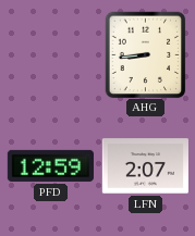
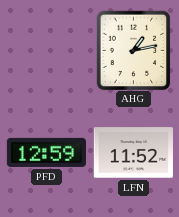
AHG: 8:44 -> 1:13 (134, 50)
LFN: 2:07 -> 11:52 (133, 153)
